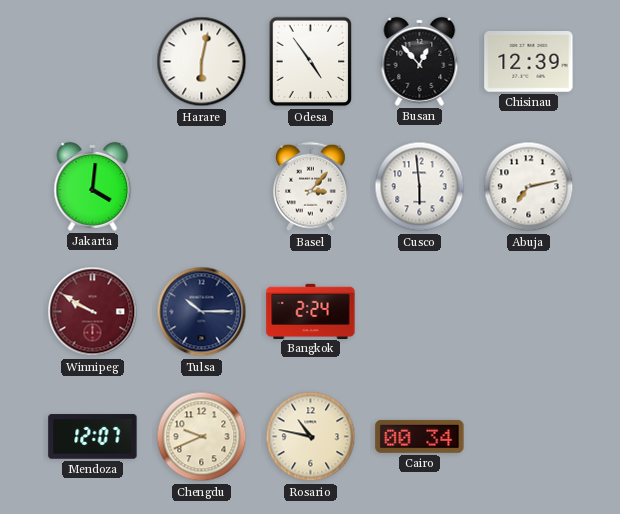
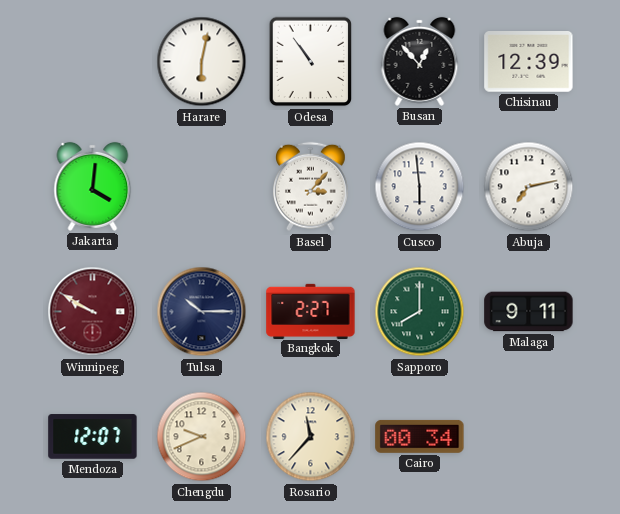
Odesa: 4:54 -> 10:54 (311, 62)
Bangkok: 2:24 -> 2:27 (311, 311)
Sapporo: none -> 8:00 (420, 312)
Malaga: none -> 9:11 (529, 312)
Rosario: 10:47 -> 11:37 (311, 437)
